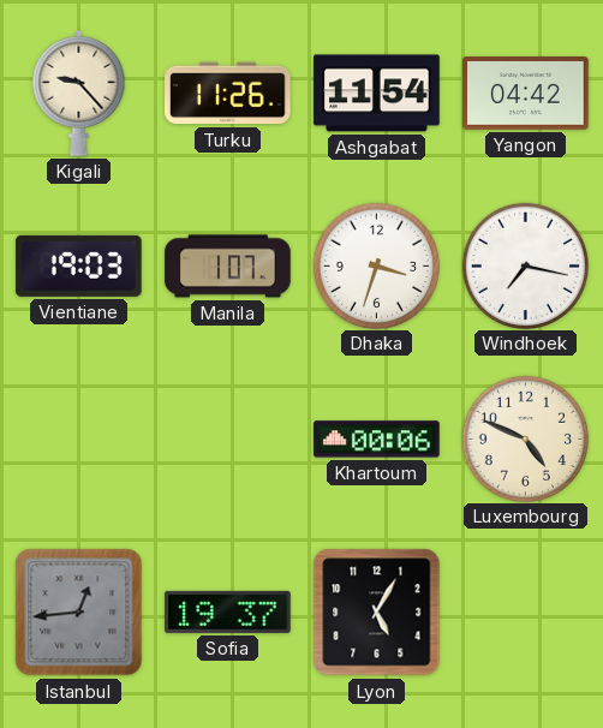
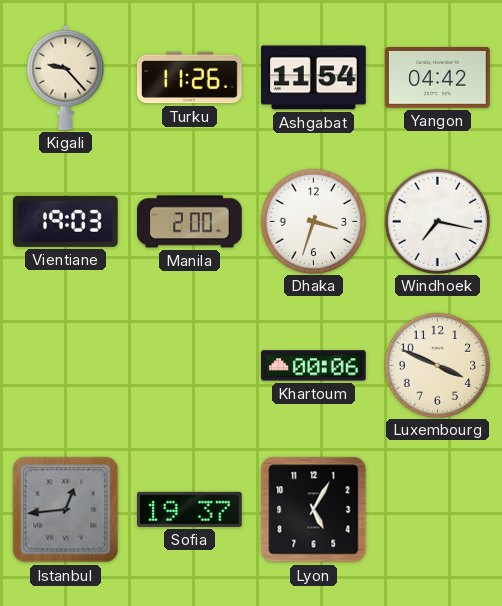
Manila: 1:07 -> 2:00 (190, 222)
Luxembourg: 4:49 -> 3:49 (437, 365)
